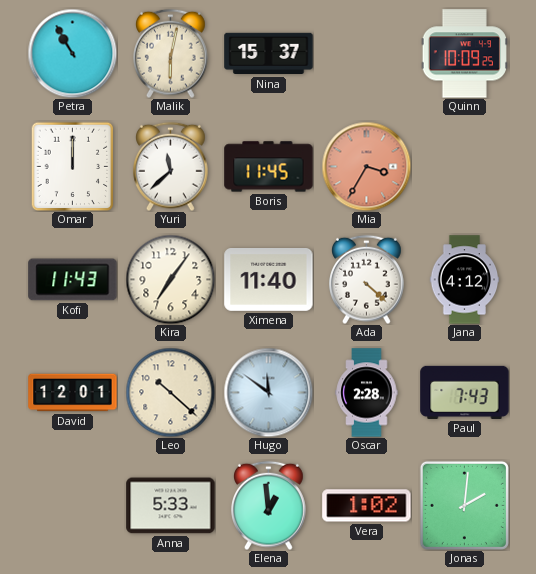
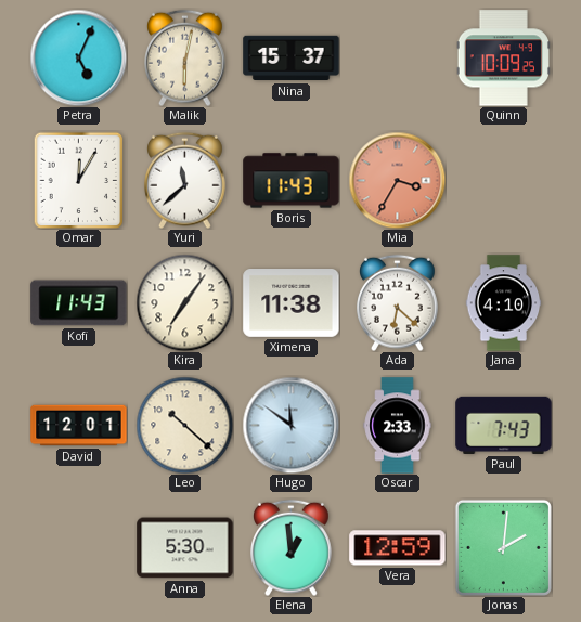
Petra: 10:55 -> 5:04 (78, 57)
Omar: 12:00 -> 12:05 (79, 180)
Boris: 11:45 -> 11:43 (292, 181)
Ximena: 11:40 -> 11:38 (292, 303)
Ada: 4:22 -> 6:22 (398, 302)
Jana: 4:12 -> 4:10 (504, 303)
Oscar: 2:28 -> 2:33 (398, 426)
Anna: 5:33 -> 5:30 (185, 548)
Vera: 1:02 -> 12:59 (398, 548)
